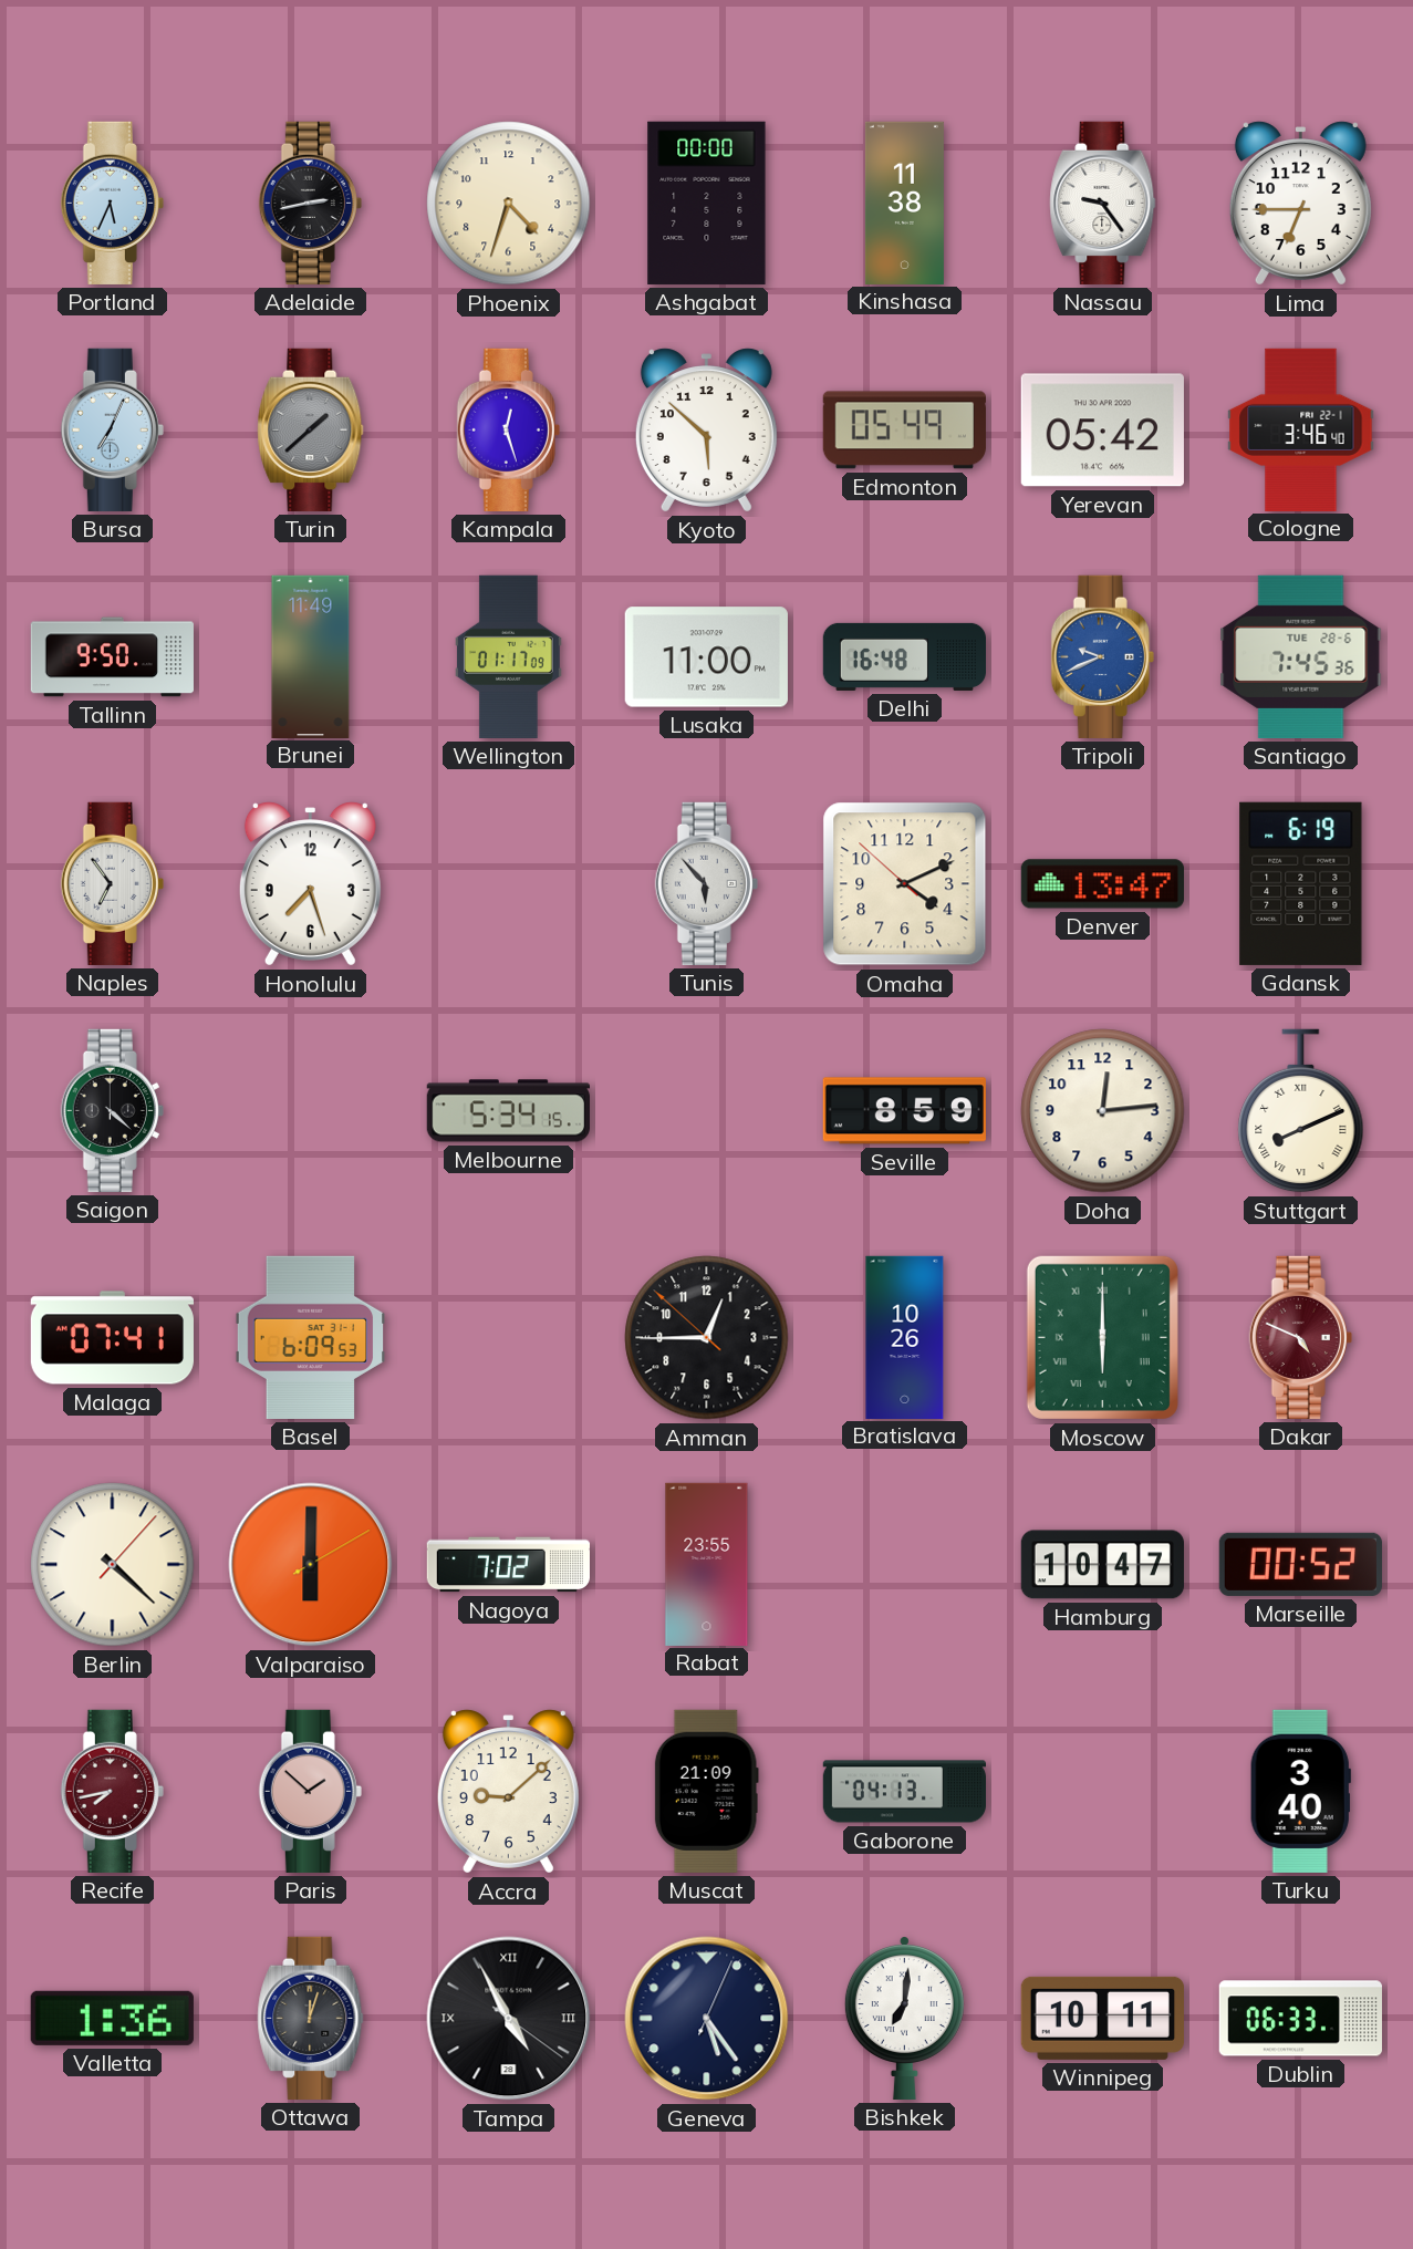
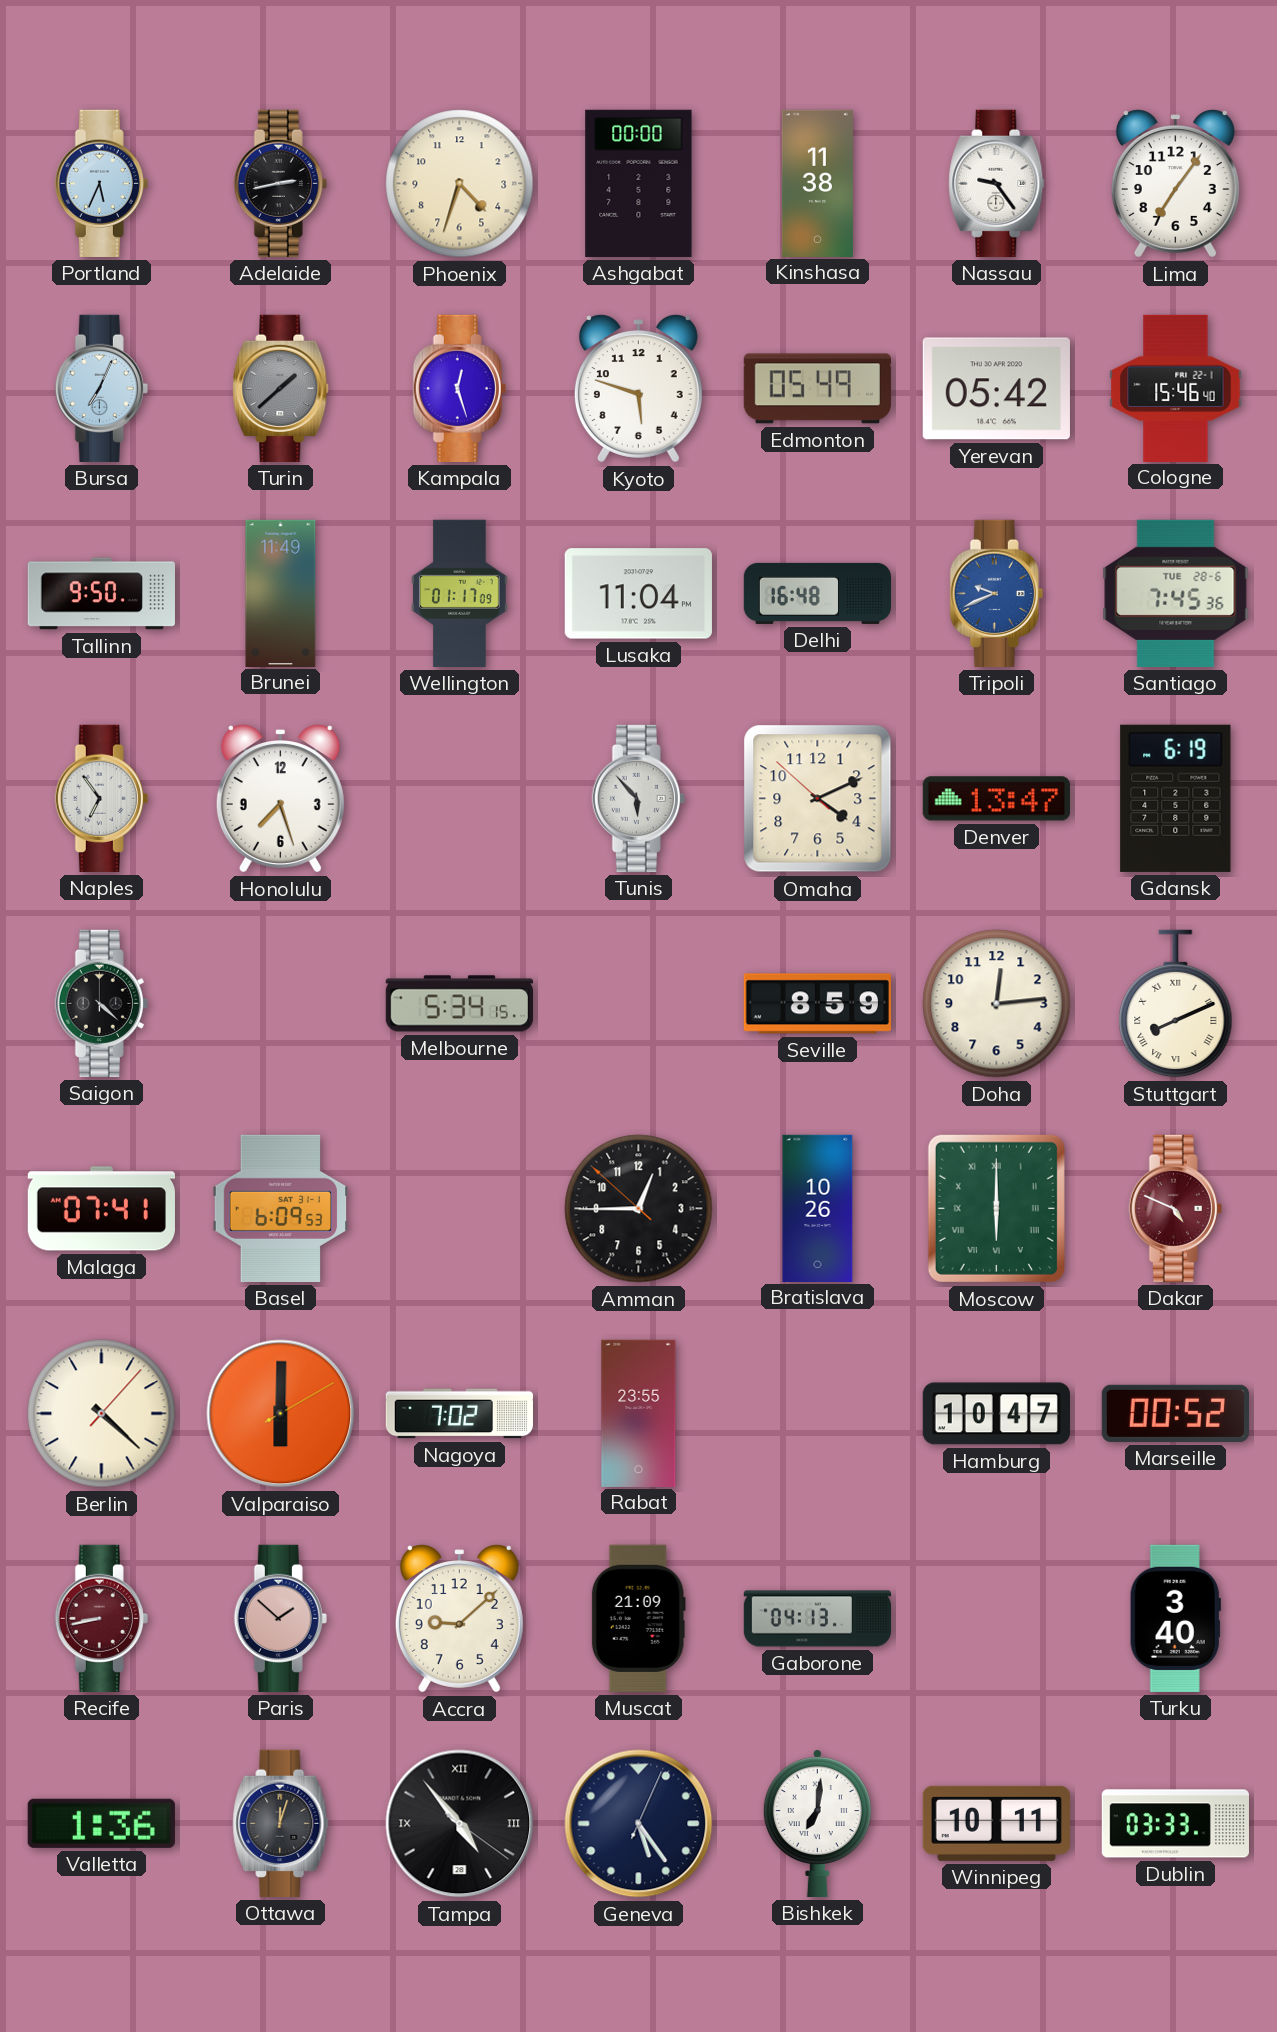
Lima: 6:45 -> 7:06 (1175, 184)
Kyoto: 5:52 -> 5:48 (638, 389)
Cologne: 3:46 -> 15:46 (1176, 388)
Lusaka: 11:00 -> 11:04 (638, 594)
Recife: 7:43 -> 8:43 (101, 1618)
Tampa: 4:55 -> 4:53 (460, 1824)
Dublin: 06:33 -> 03:33 (1175, 1824)
